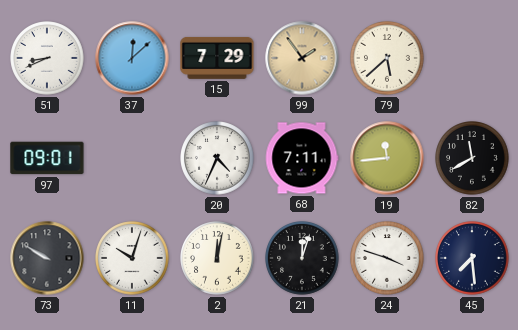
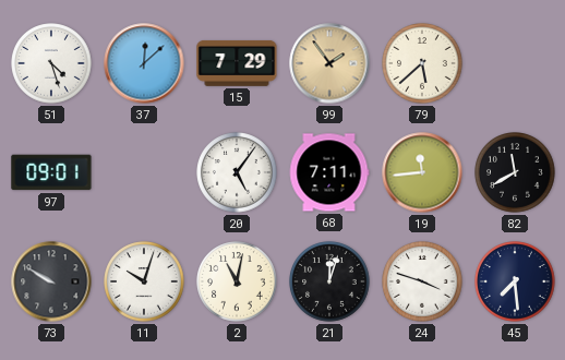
51: 8:41 -> 4:27 (51, 63)
20: 4:34 -> 5:06 (237, 172)
2: 12:02 -> 11:02 (237, 281)
